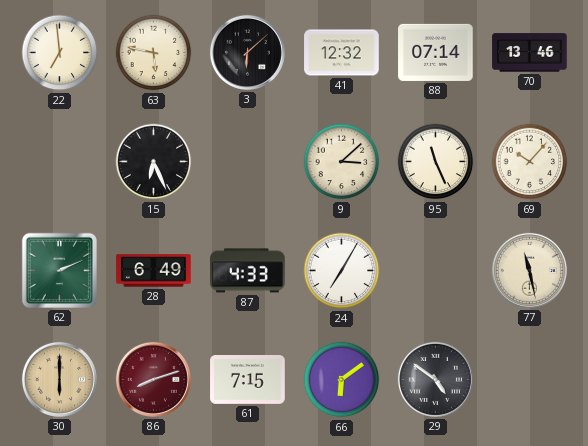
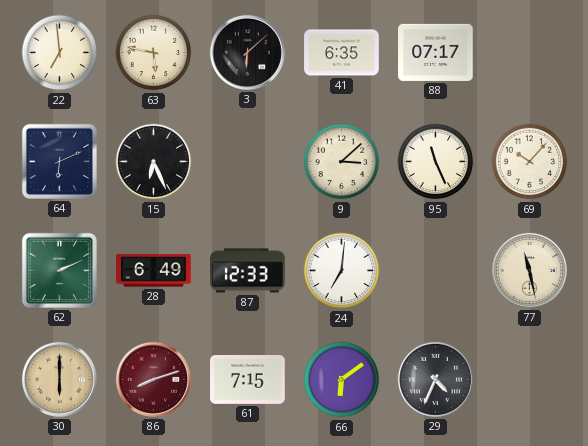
41: 12:32 -> 6:35 (342, 53)
88: 07:14 -> 07:17 (436, 52)
70: 13:46 -> none (530, 53)
64: none -> 6:11 (59, 161)
87: 4:33 -> 12:33 (248, 271)
24: 7:05 -> 7:01 (342, 271)
29: 4:51 -> 4:34 (435, 379)
